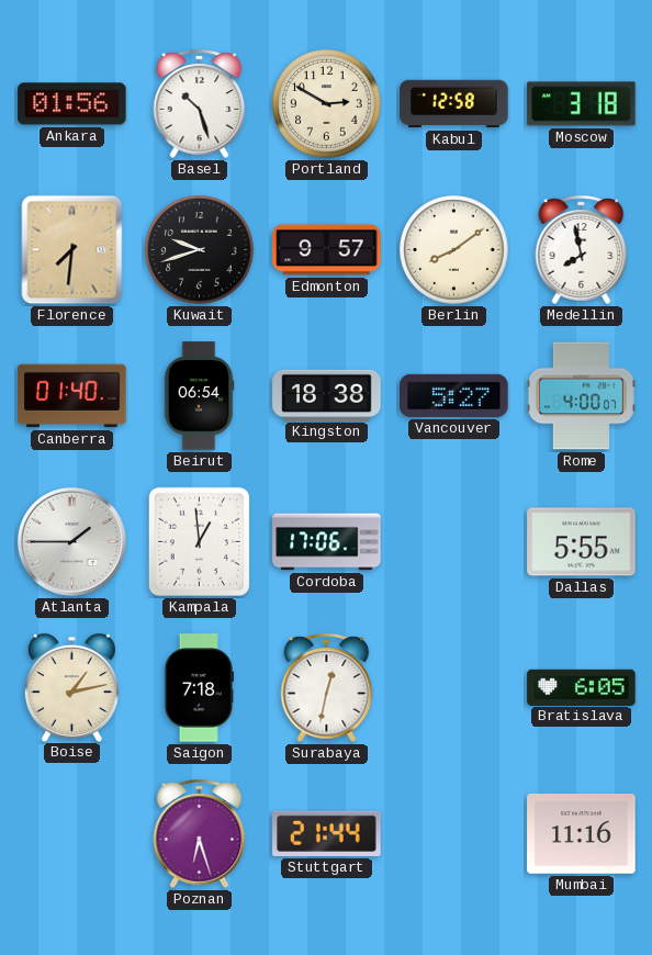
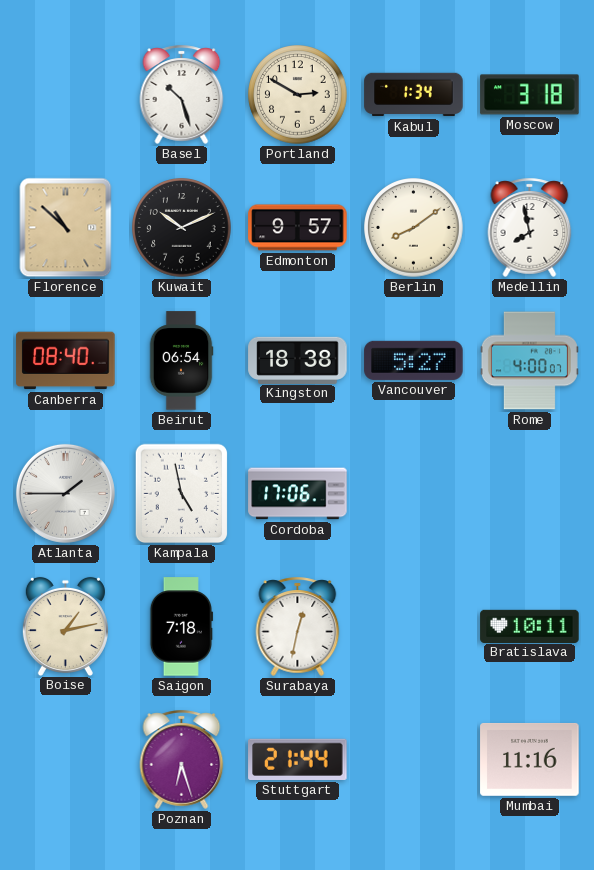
Ankara: 01:56 -> none (72, 104)
Kabul: 12:58 -> 1:34 (414, 95)
Florence: 7:31 -> 10:52 (66, 228)
Kuwait: 9:42 -> 10:11 (182, 228)
Canberra: 01:40 -> 08:40 (66, 361)
Kampala: 12:59 -> 4:58 (182, 494)
Dallas: 5:55 -> none (582, 542)
Bratislava: 6:05 -> 10:11 (530, 626)
